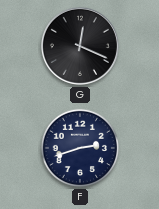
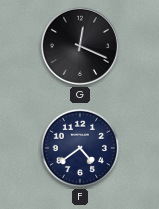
F: 2:42 -> 4:39 (80, 148)
